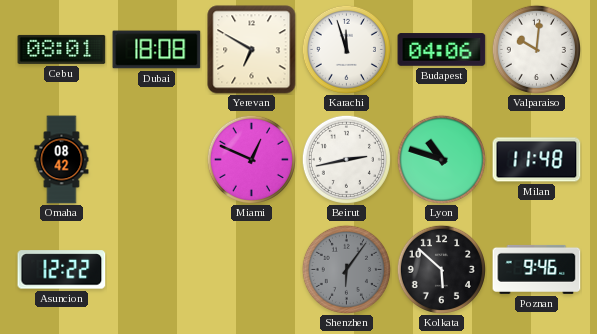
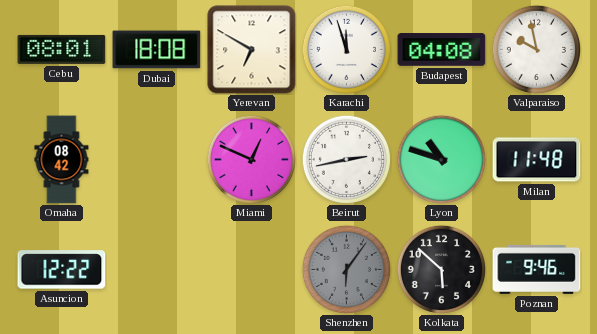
Budapest: 04:06 -> 04:08 (442, 50)
Valparaiso: 10:01 -> 9:58 (536, 49)
